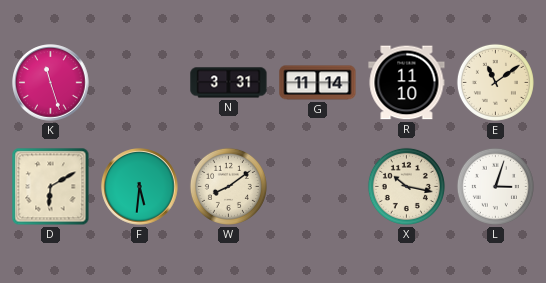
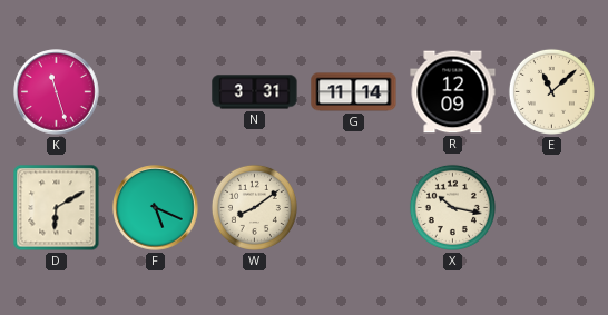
R: 11:10 -> 12:09 (453, 92)
E: 11:09 -> 11:08 (551, 91)
F: 5:31 -> 5:19 (156, 208)
L: 3:03 -> none (495, 186)
